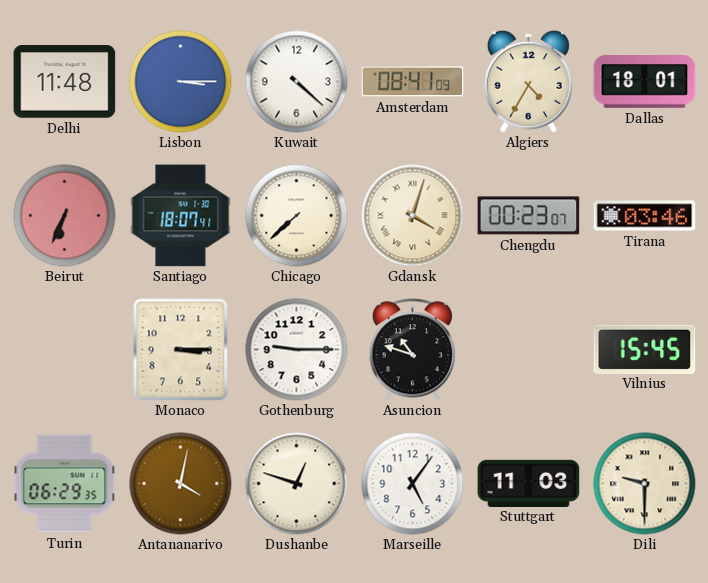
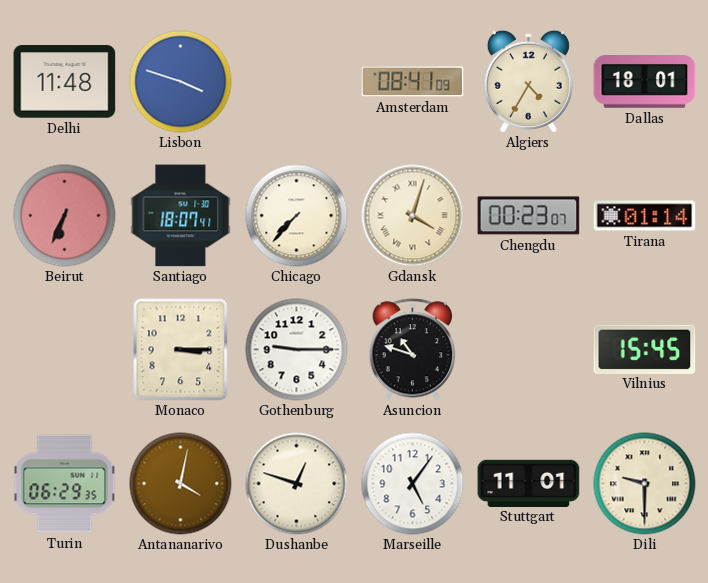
Lisbon: 3:15 -> 3:48 (181, 82)
Kuwait: 4:22 -> none (297, 82)
Chicago: 7:38 -> 7:37 (297, 216)
Tirana: 03:46 -> 01:14 (645, 216)
Stuttgart: 11:03 -> 11:01 (529, 483)
